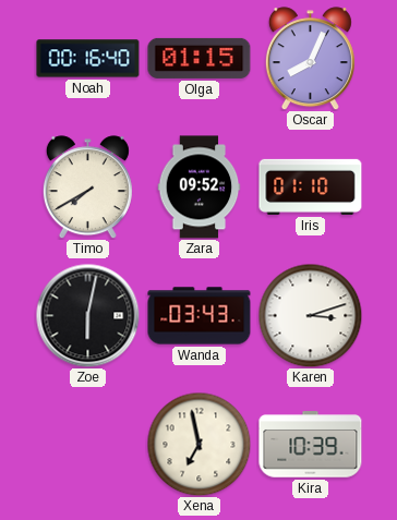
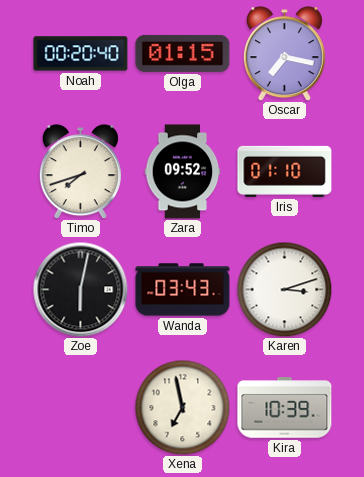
Noah: 00:16 -> 00:20 (81, 54)
Oscar: 8:04 -> 7:17 (284, 54)
Timo: 7:40 -> 7:42 (80, 172)
